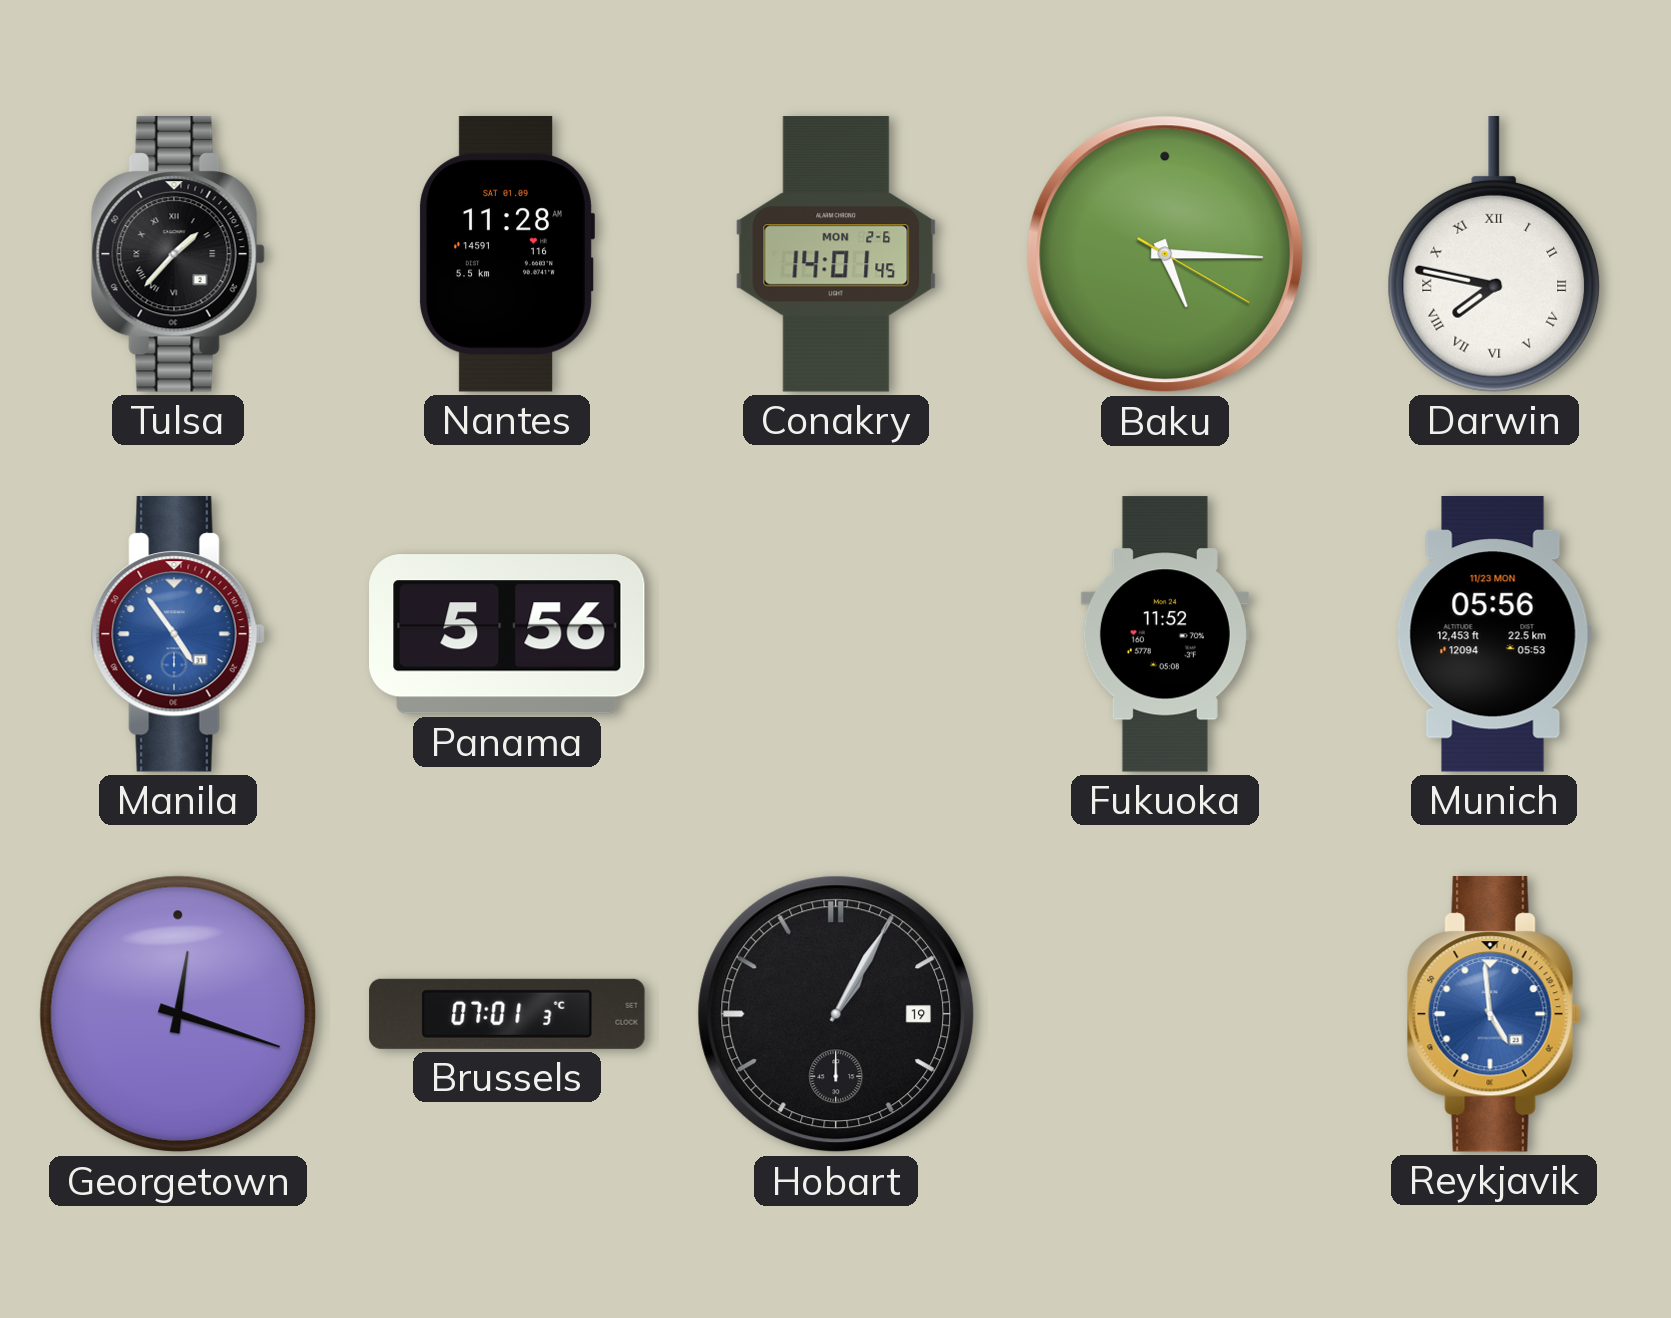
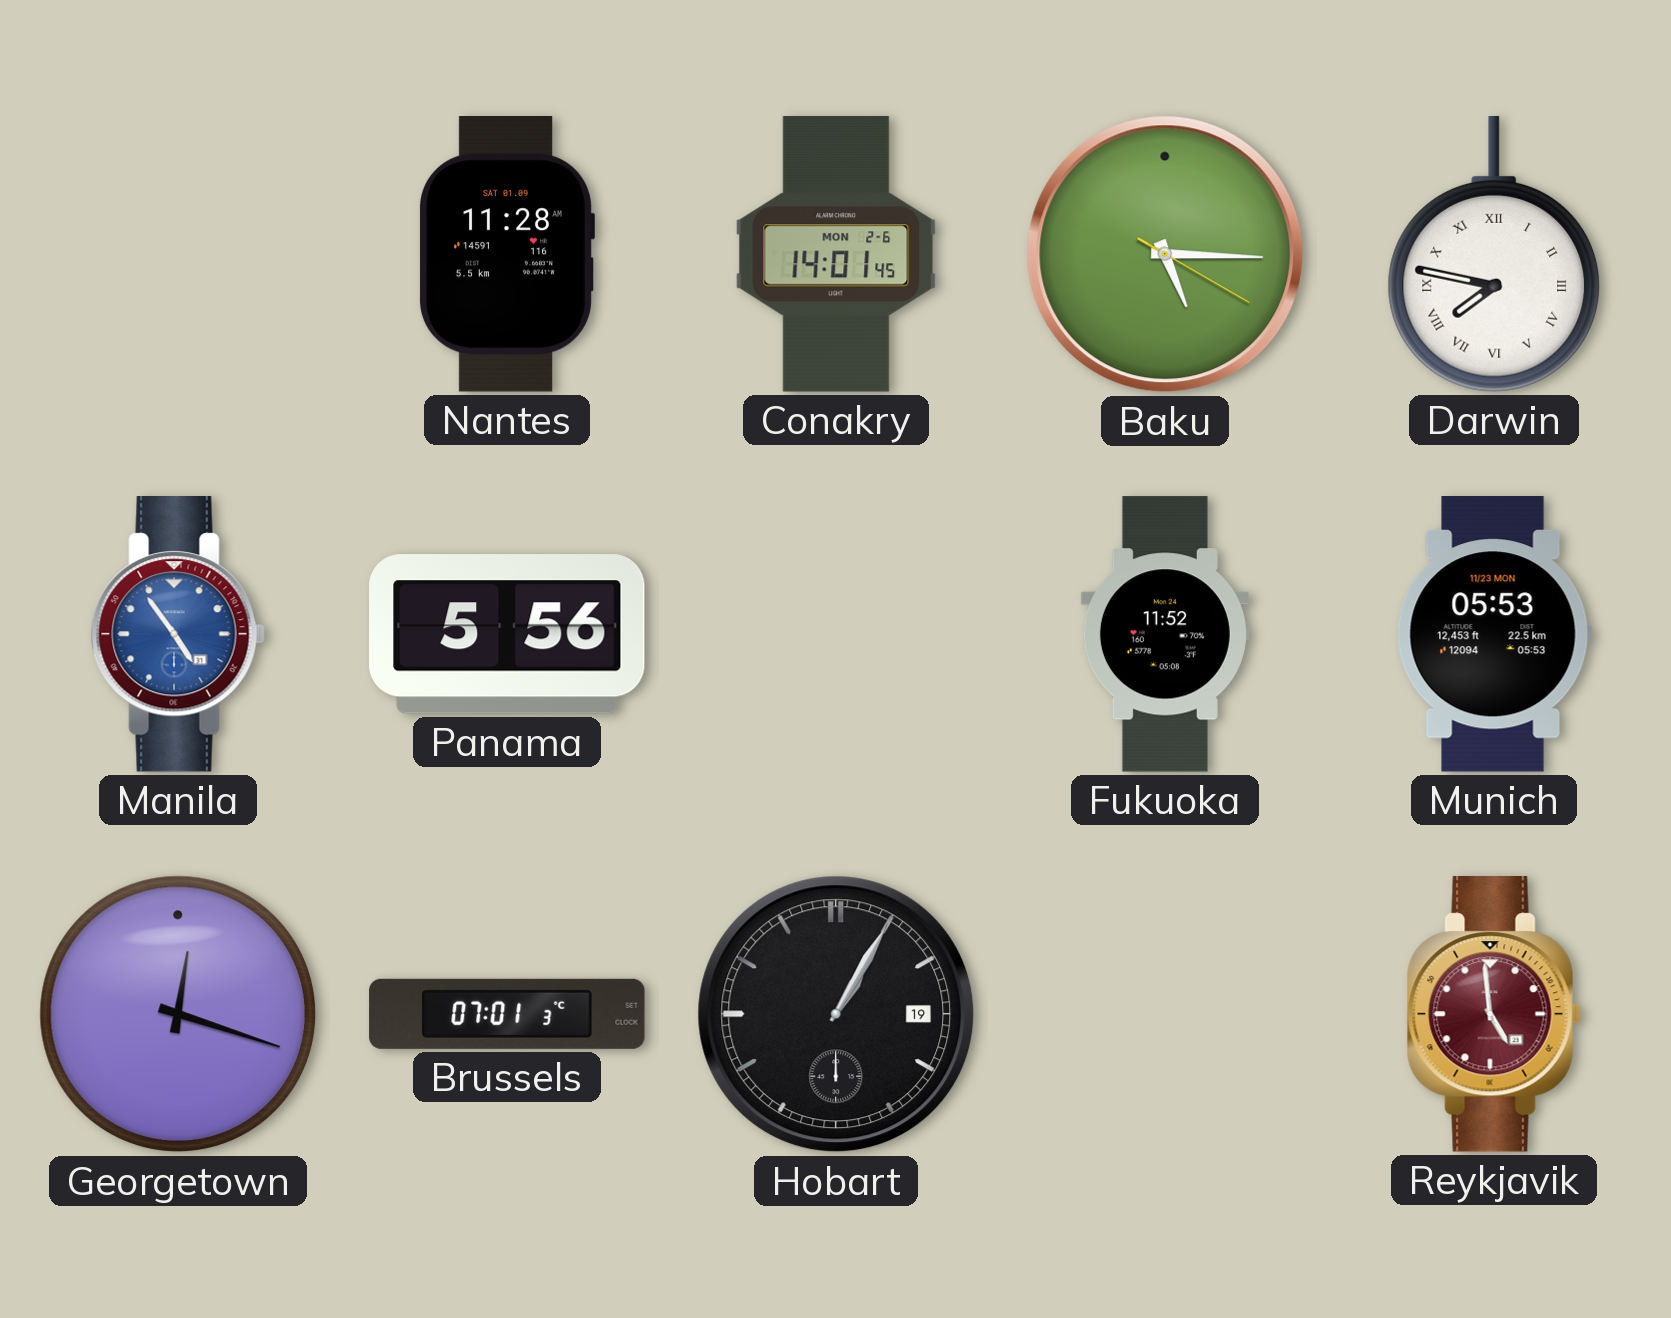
Tulsa: 1:37 -> none (178, 255)
Munich: 05:56 -> 05:53 (1494, 635)
Reykjavik dial: blue -> burgundy (1494, 1015)
